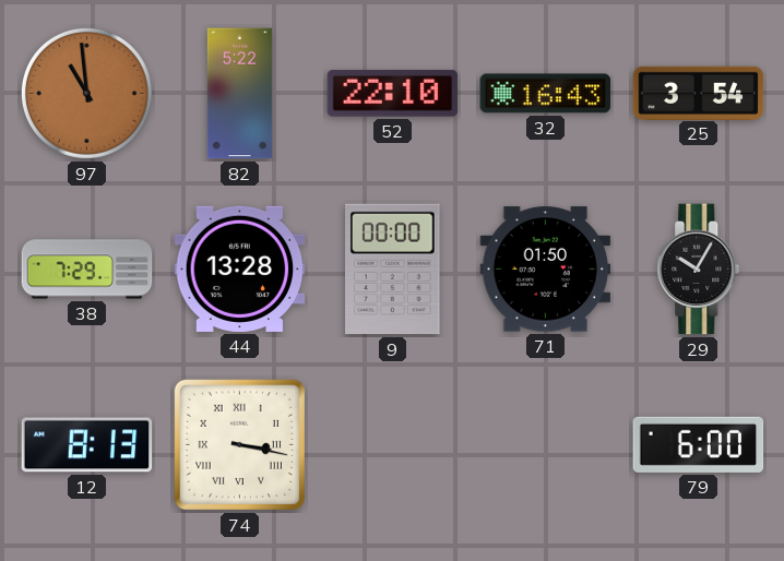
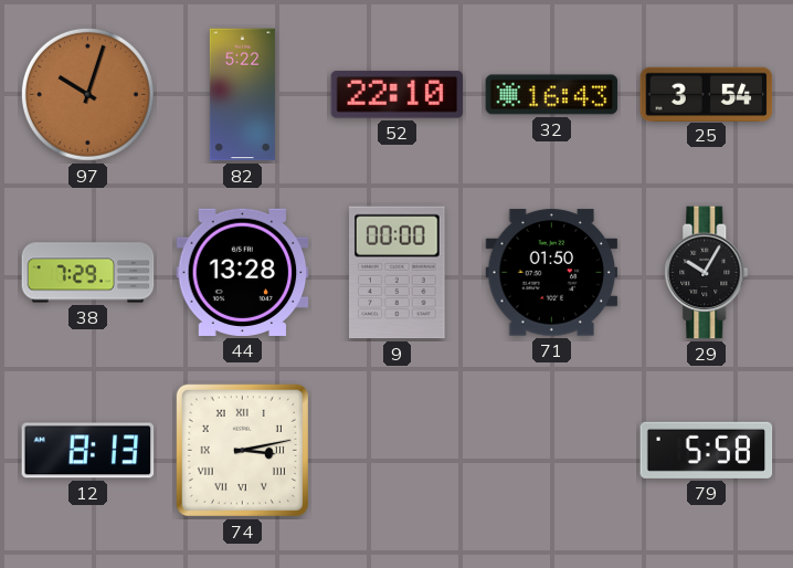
97: 10:59 -> 10:03 (87, 94)
74: 3:17 -> 3:13 (242, 450)
79: 6:00 -> 5:58 (707, 450)
